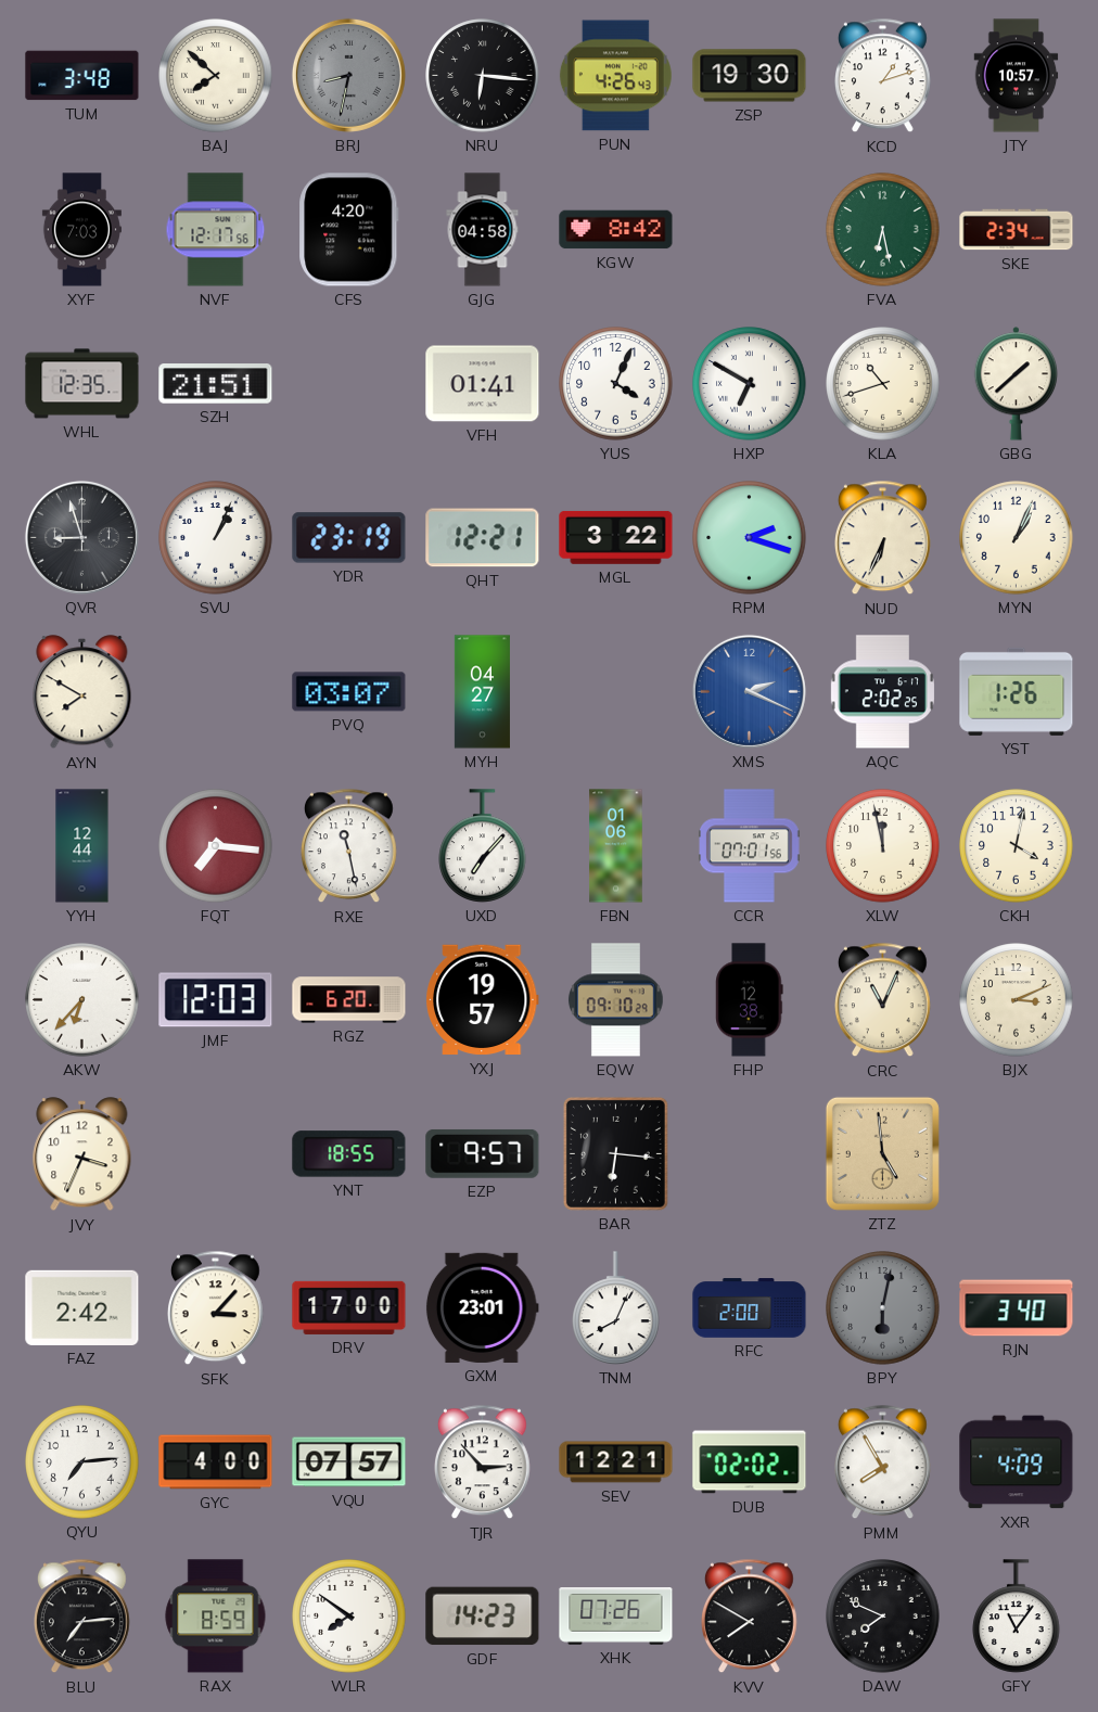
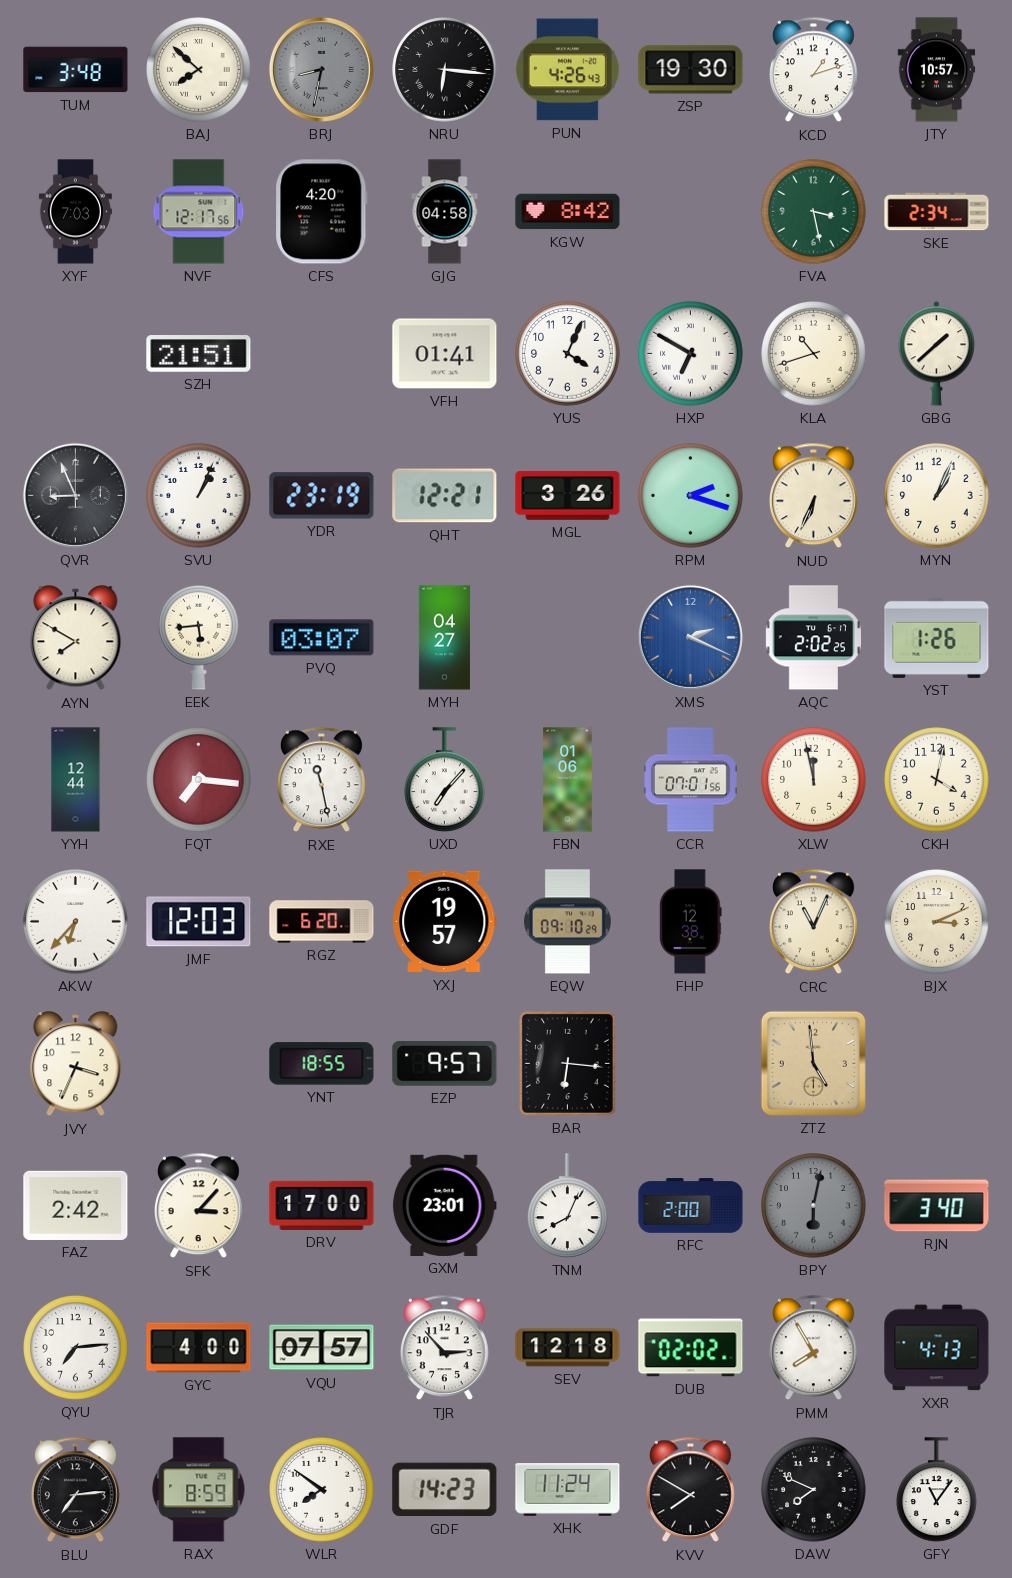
FVA: 6:28 -> 3:28 (814, 212)
WHL: 12:35 -> none (82, 384)
QVR: 8:57 -> 8:56 (75, 495)
MGL: 3:22 -> 3:26 (568, 495)
EEK: none -> 5:44 (199, 637)
SEV: 12:21 -> 12:18 (568, 1348)
XXR: 4:09 -> 4:13 (937, 1348)
XHK: 07:26 -> 11:24 (568, 1490)
